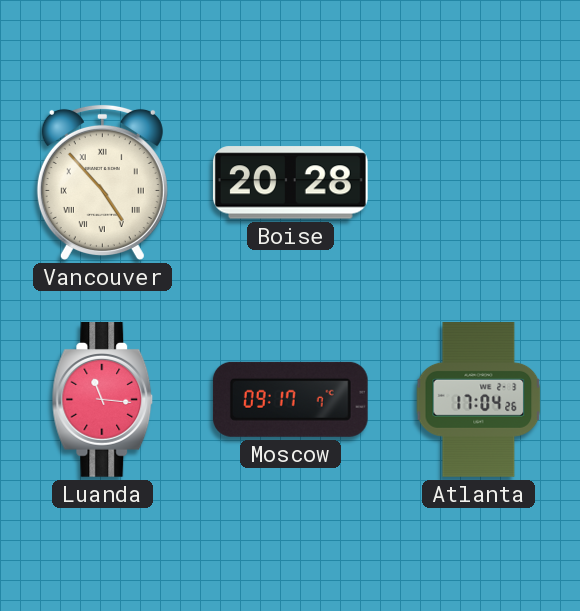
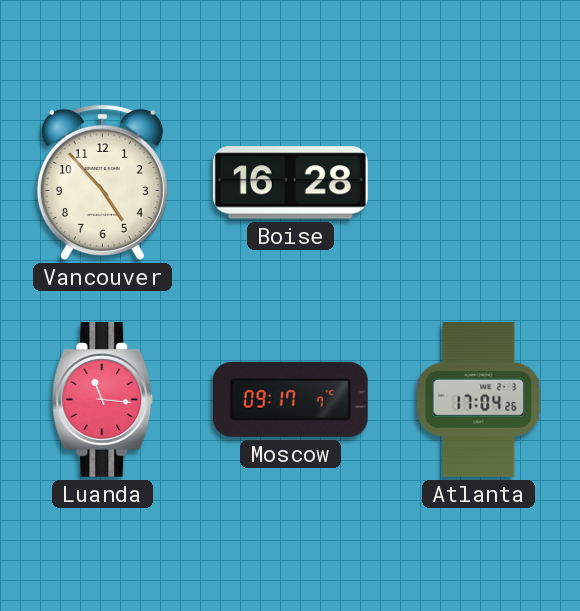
Vancouver numerals: Roman -> Arabic (102, 182)
Boise: 20:28 -> 16:28 (290, 183)
